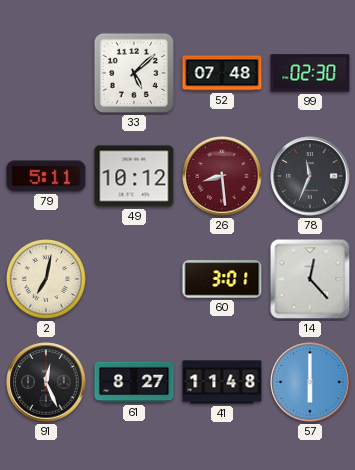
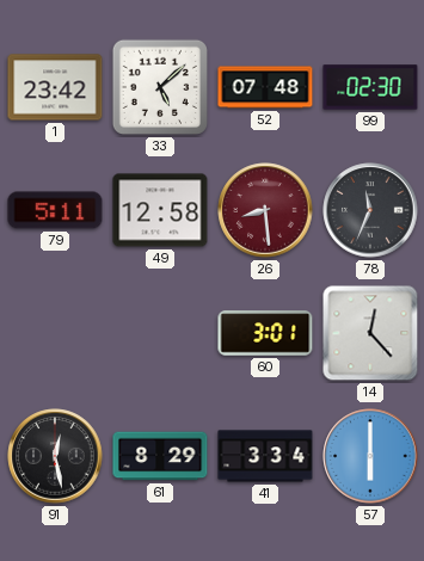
1: none -> 23:42 (55, 87)
49: 10:12 -> 12:58 (160, 210)
2: 7:02 -> none (47, 280)
91: 12:26 -> 12:28 (55, 456)
61: 8:27 -> 8:29 (160, 456)
41: 11:48 -> 3:34 (265, 456)
